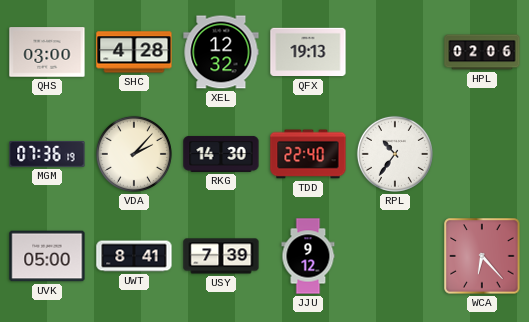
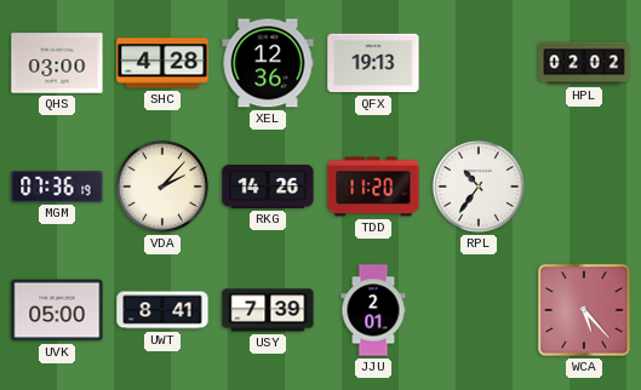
XEL: 12:32 -> 12:36 (268, 63)
HPL: 02:06 -> 02:02 (584, 63)
RKG: 14:30 -> 14:26 (268, 187)
TDD: 22:40 -> 11:20 (373, 187)
JJU: 9:12 -> 2:01 (373, 310)
WCA: 6:23 -> 5:23 (584, 310)
